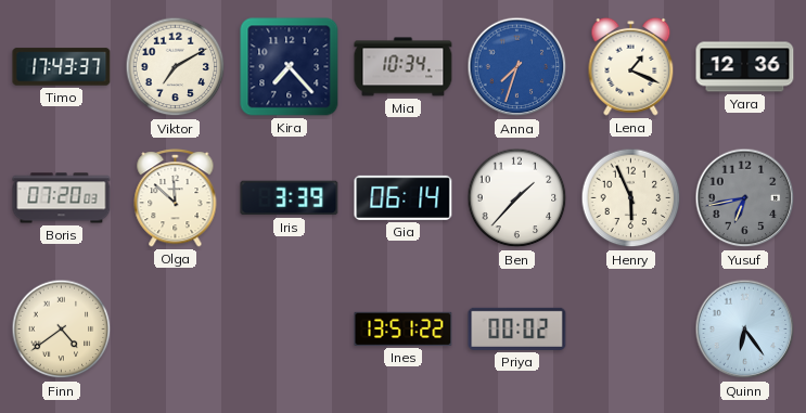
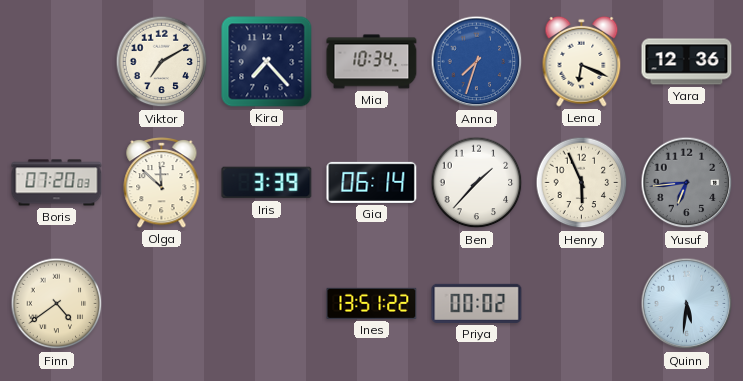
Timo: 17:43 -> none (62, 67)
Lena: 1:19 -> 6:19 (582, 61)
Yusuf: 6:43 -> 6:44 (687, 183)
Quinn: 6:24 -> 5:31 (687, 304)
